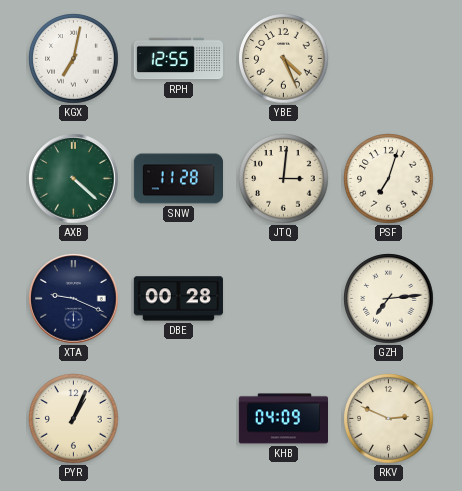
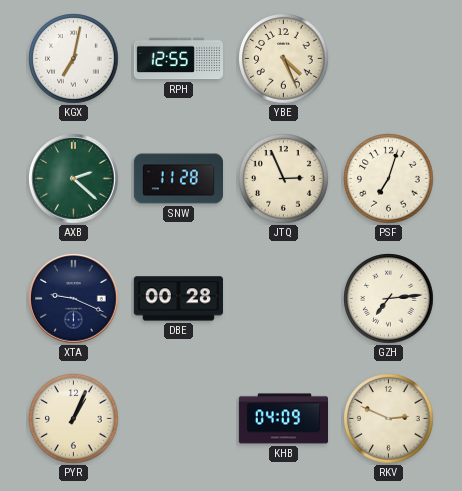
AXB: 4:22 -> 2:22 (74, 179)
JTQ: 3:01 -> 2:56 (284, 179)
